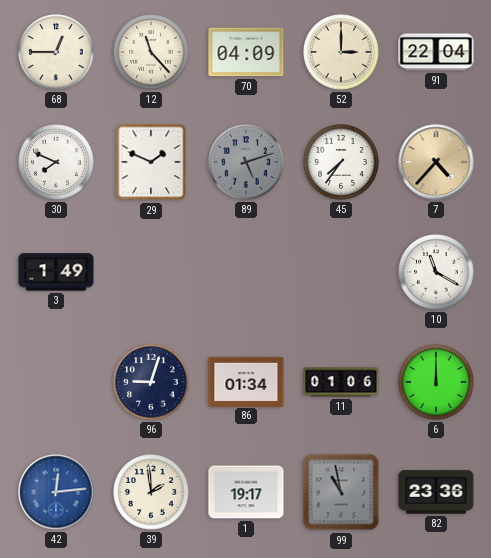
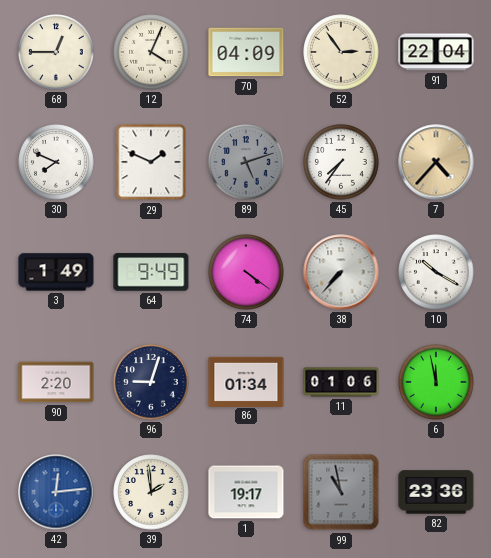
12: 11:23 -> 4:04 (151, 52)
52: 3:00 -> 2:54 (341, 52)
64: none -> 9:49 (151, 272)
74: none -> 4:21 (246, 272)
38: none -> 7:37 (341, 272)
10: 11:20 -> 10:20 (436, 272)
90: none -> 2:20 (56, 382)
6: 12:00 -> 11:58 (436, 382)
